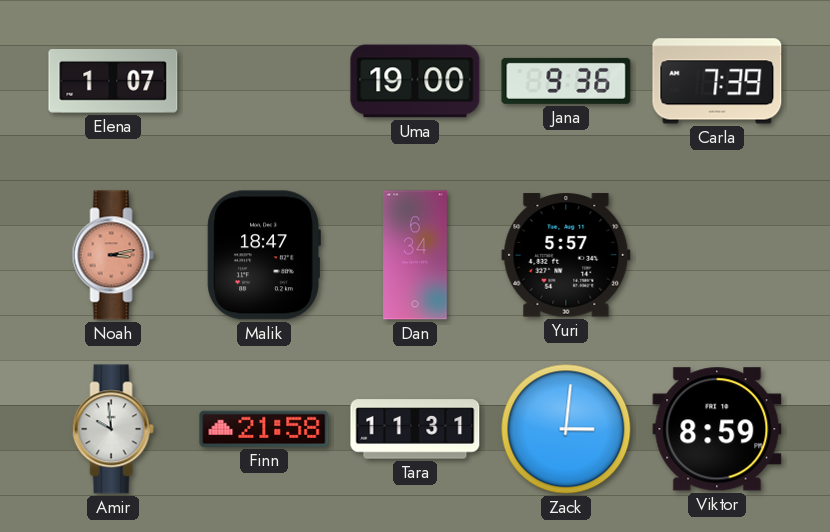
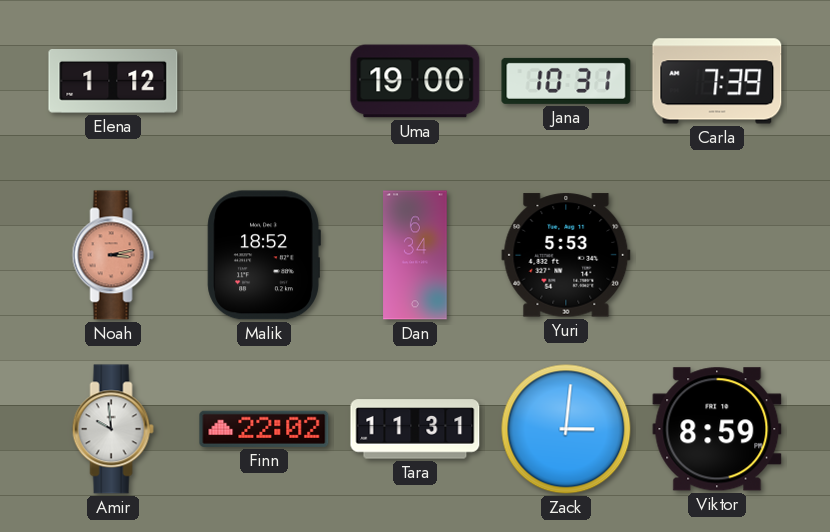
Elena: 1:07 -> 1:12 (113, 82)
Jana: 9:36 -> 10:31 (566, 81)
Malik: 18:47 -> 18:52 (264, 255)
Yuri: 5:57 -> 5:53 (566, 255)
Finn: 21:58 -> 22:02 (264, 429)
